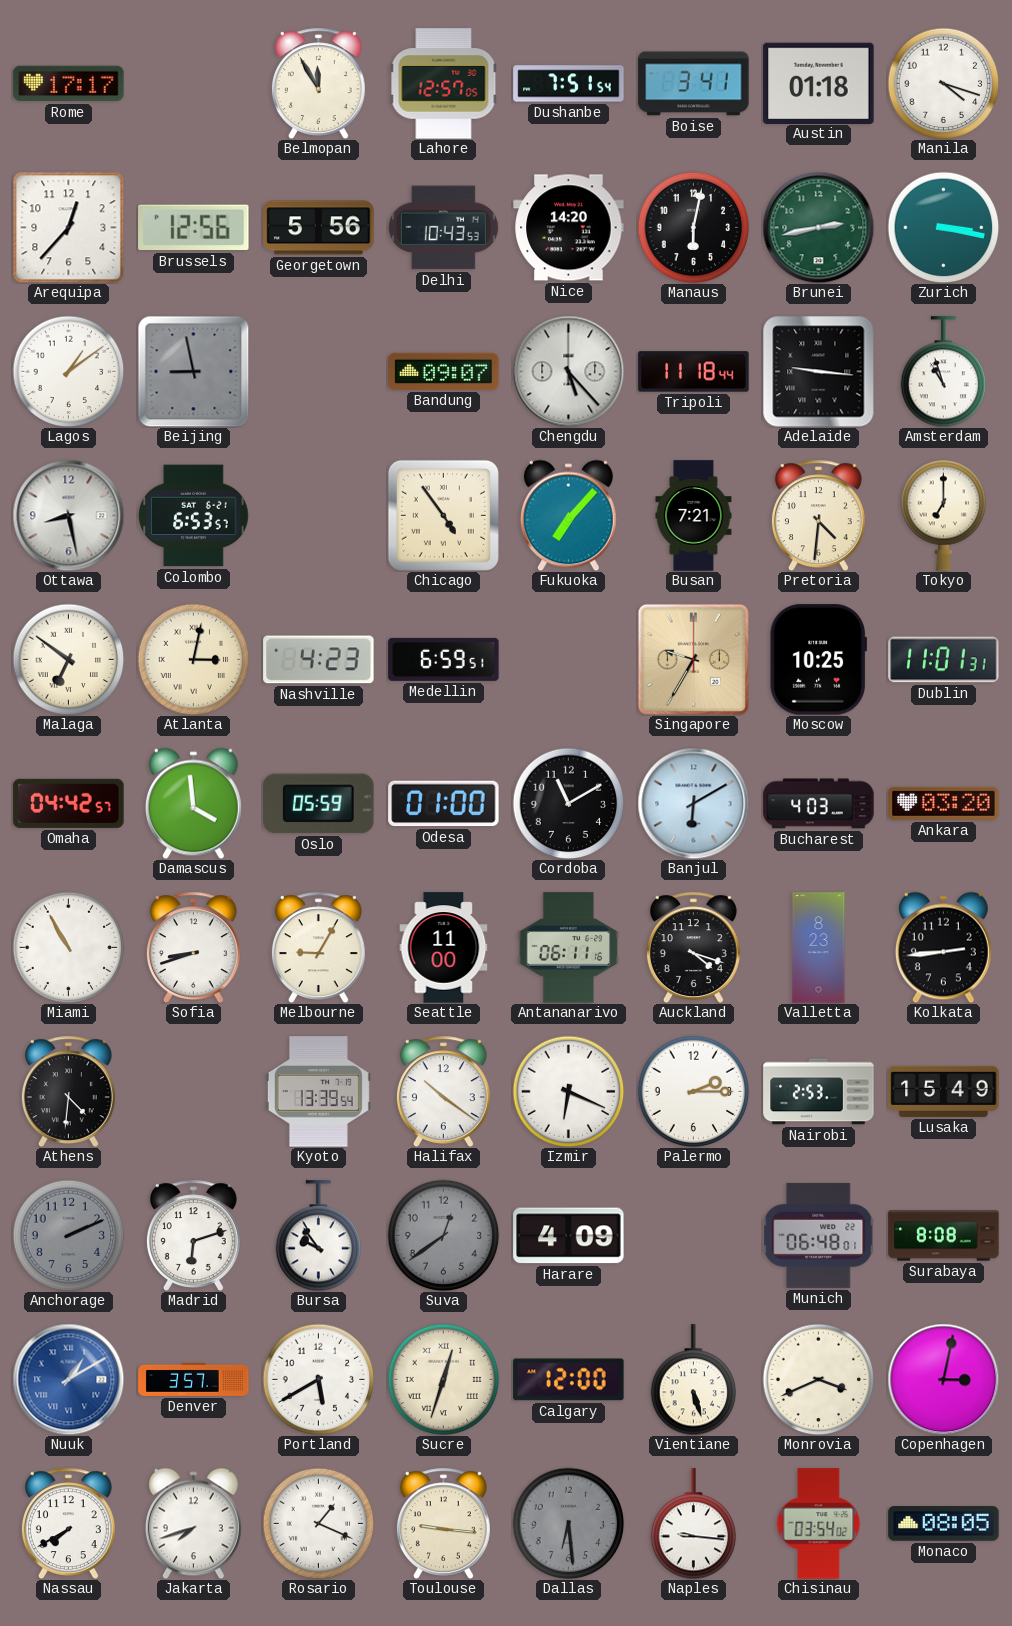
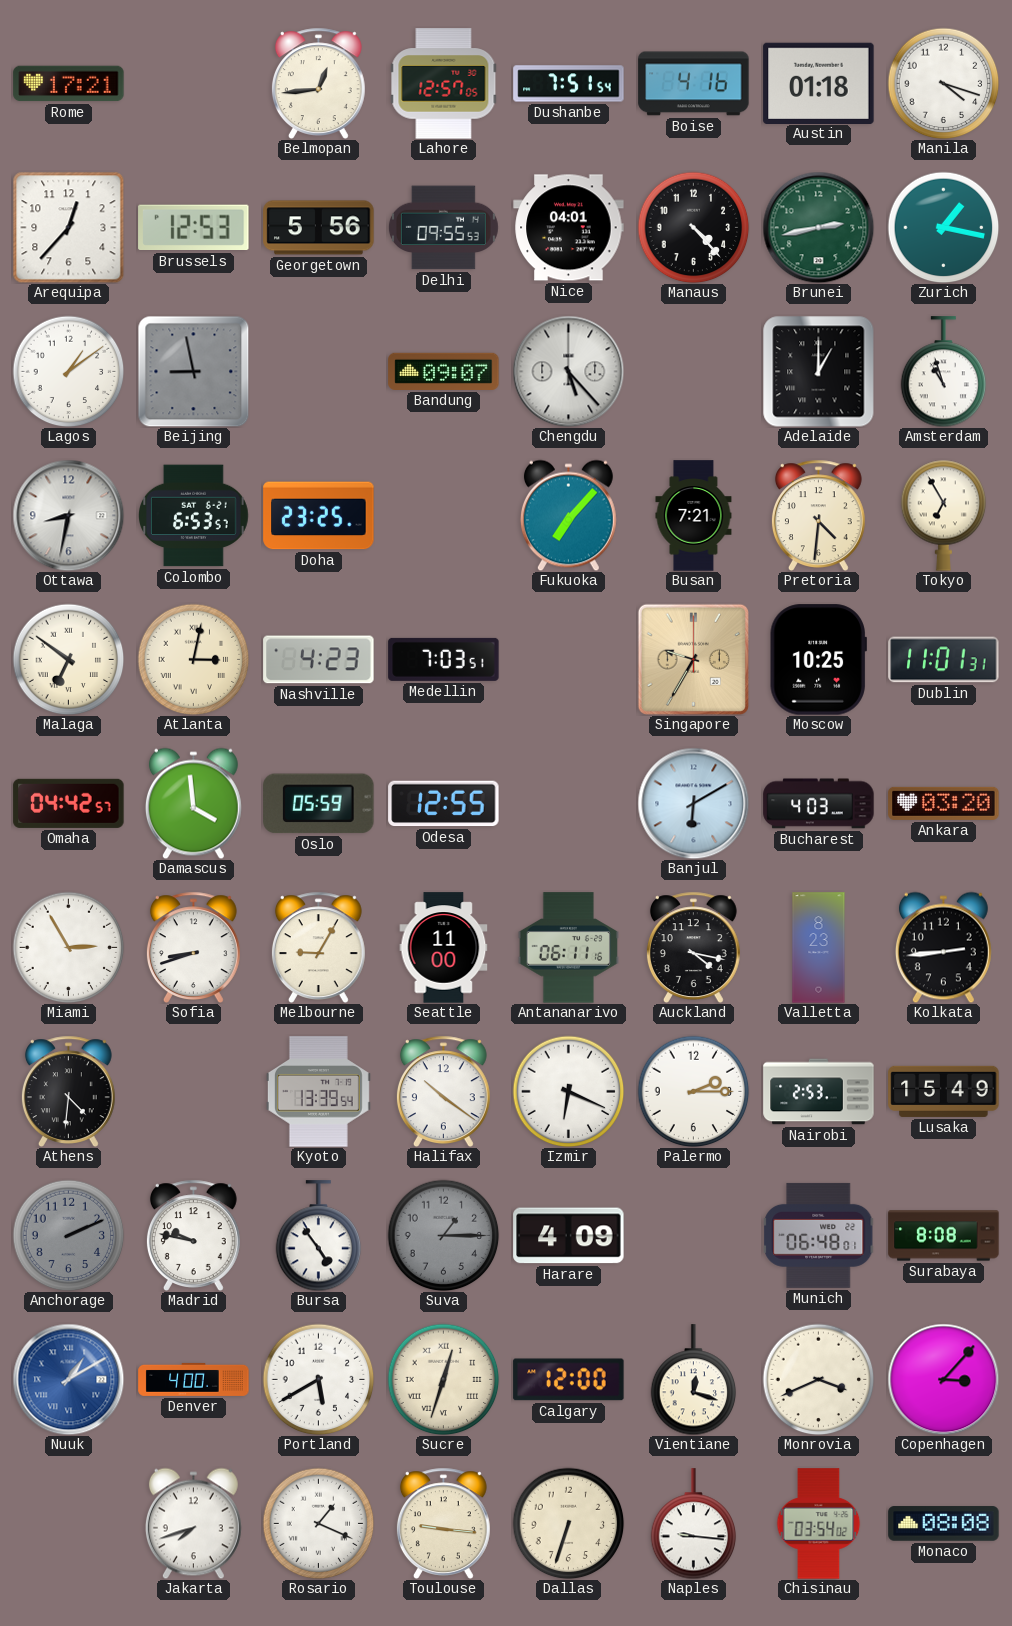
Rome: 17:17 -> 17:21 (69, 84)
Belmopan: 11:55 -> 12:44 (318, 83)
Boise: 3:41 -> 4:16 (694, 84)
Brussels: 12:56 -> 12:53 (194, 228)
Delhi: 10:43 -> 09:55 (443, 228)
Nice: 14:20 -> 04:01 (569, 228)
Manaus: 6:02 -> 4:23 (693, 227)
Zurich: 3:17 -> 1:17 (943, 227)
Tripoli: 11:18 -> none (694, 372)
Adelaide: 9:16 -> 1:00 (818, 371)
Ottawa: 8:28 -> 8:32 (68, 515)
Doha: none -> 23:25 (319, 516)
Chicago: 4:54 -> none (443, 515)
Tokyo: 7:00 -> 6:55 (944, 515)
Medellin: 6:59 -> 7:03 (444, 659)
Odesa: 01:00 -> 12:55 (444, 804)
Cordoba: 11:10 -> none (568, 803)
Miami: 10:55 -> 2:55 (68, 947)
Auckland: 4:18 -> 4:17 (693, 947)
Madrid: 6:12 -> 9:47 (193, 1235)
Bursa: 9:54 -> 4:54 (319, 1236)
Suva: 12:39 -> 1:15 (443, 1235)
Denver: 3:57 -> 4:00 (194, 1379)
Vientiane: 5:27 -> 12:18 (694, 1380)
Copenhagen: 3:02 -> 3:07 (943, 1379)
Nassau: 7:40 -> none (68, 1523)
Dallas: 6:29 -> 6:33 (568, 1523)
Dallas dial: grey -> cream (568, 1523)
Monaco: 08:05 -> 08:08 (944, 1524)
